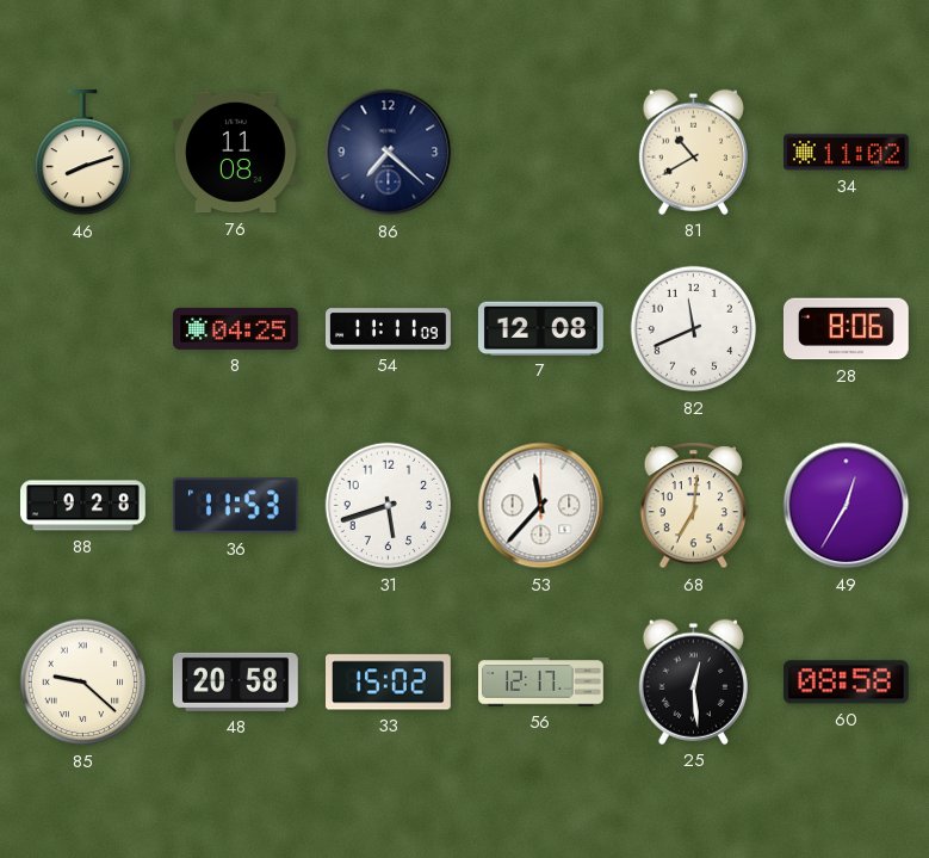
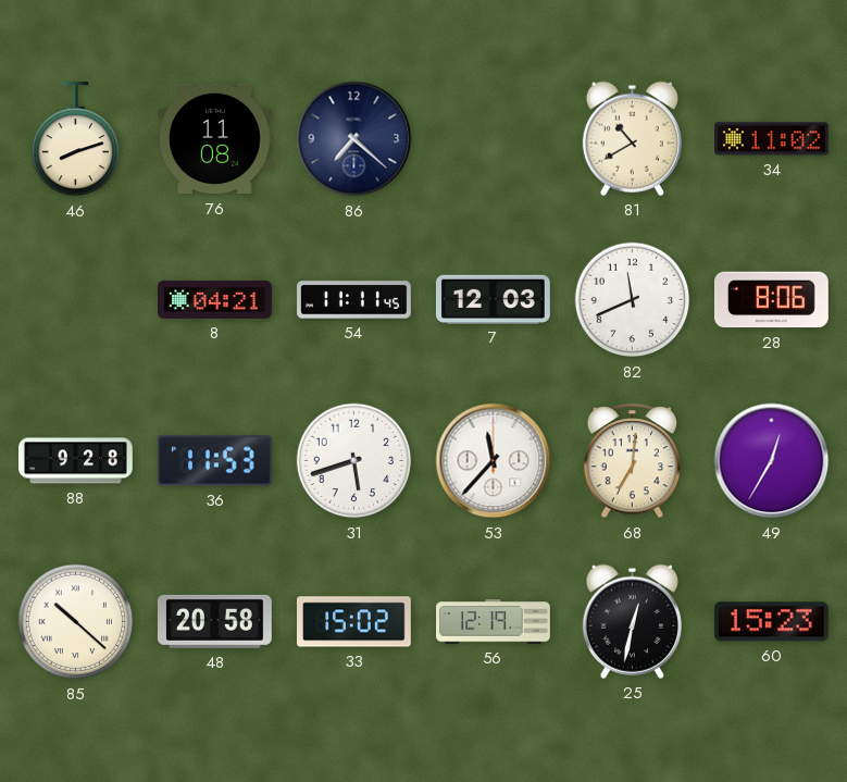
8: 04:25 -> 04:21 (215, 299)
54: 11:11:09 -> 11:11:45 (354, 300)
7: 12:08 -> 12:03 (494, 299)
85: 9:22 -> 10:22 (76, 622)
56: 12:17 -> 12:19 (494, 622)
25: 12:29 -> 12:32 (632, 621)
60: 08:58 -> 15:23 (771, 622)
